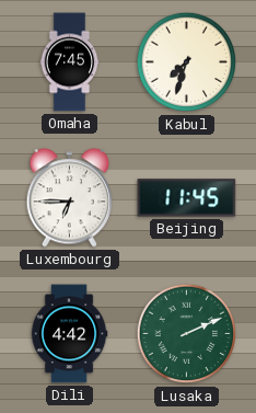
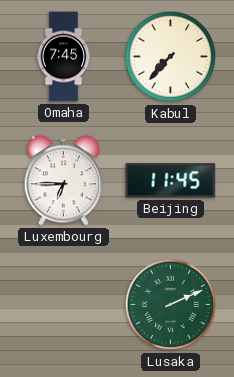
Kabul: 7:33 -> 7:37 (171, 57)
Dili: 4:42 -> none (69, 334)
